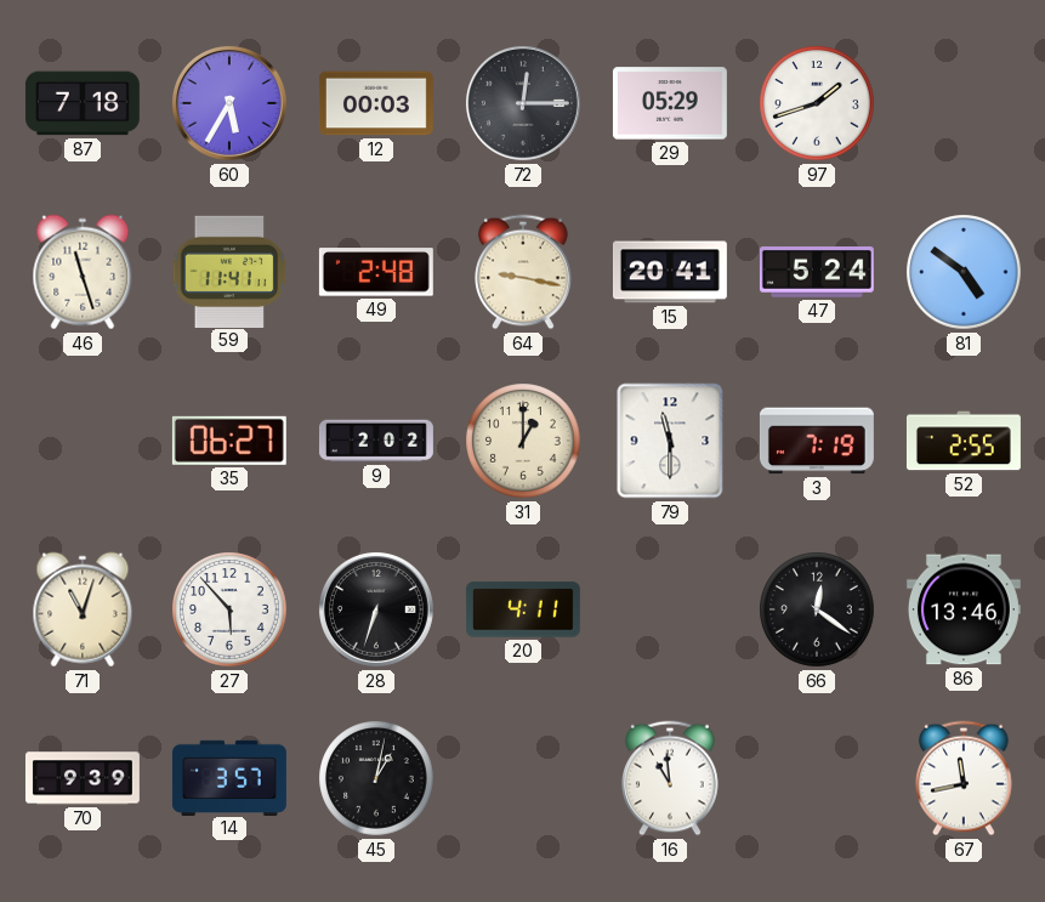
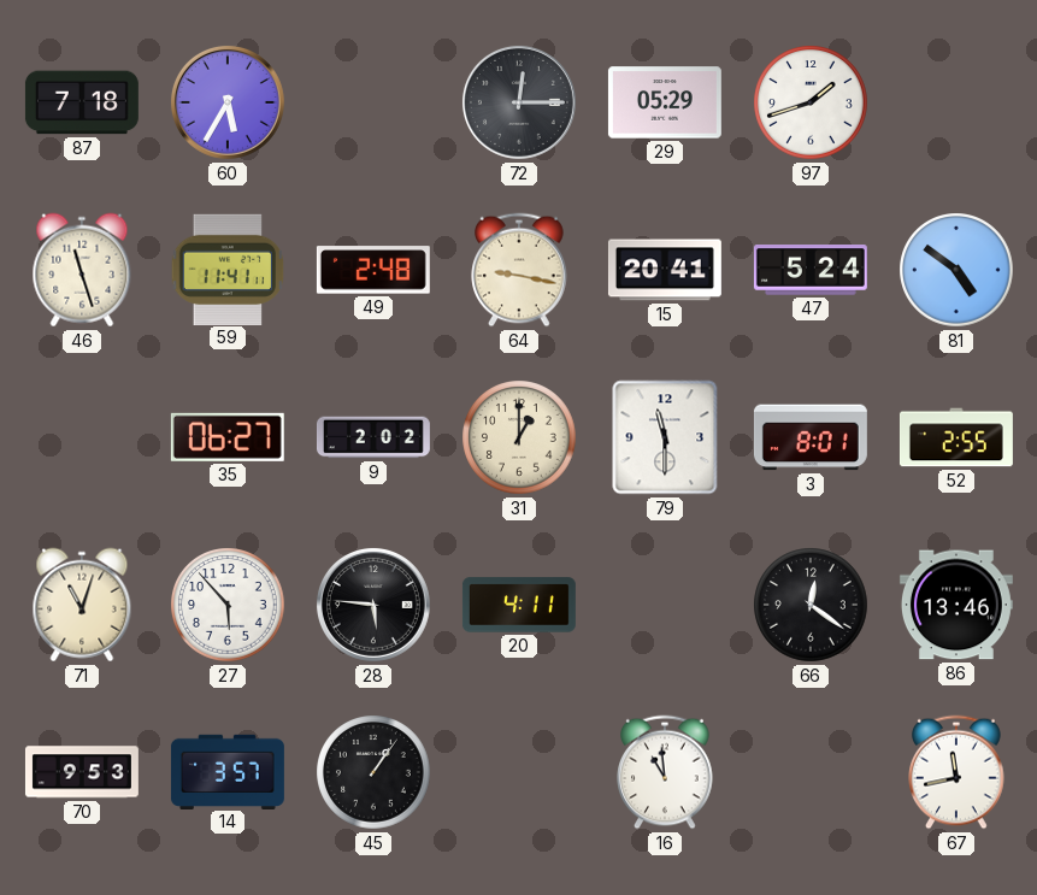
12: 00:03 -> none (376, 103)
3: 7:19 -> 8:01 (811, 437)
28: 6:33 -> 5:46 (373, 605)
70: 9:39 -> 9:53 (82, 772)
45: 1:02 -> 1:06 (373, 772)
